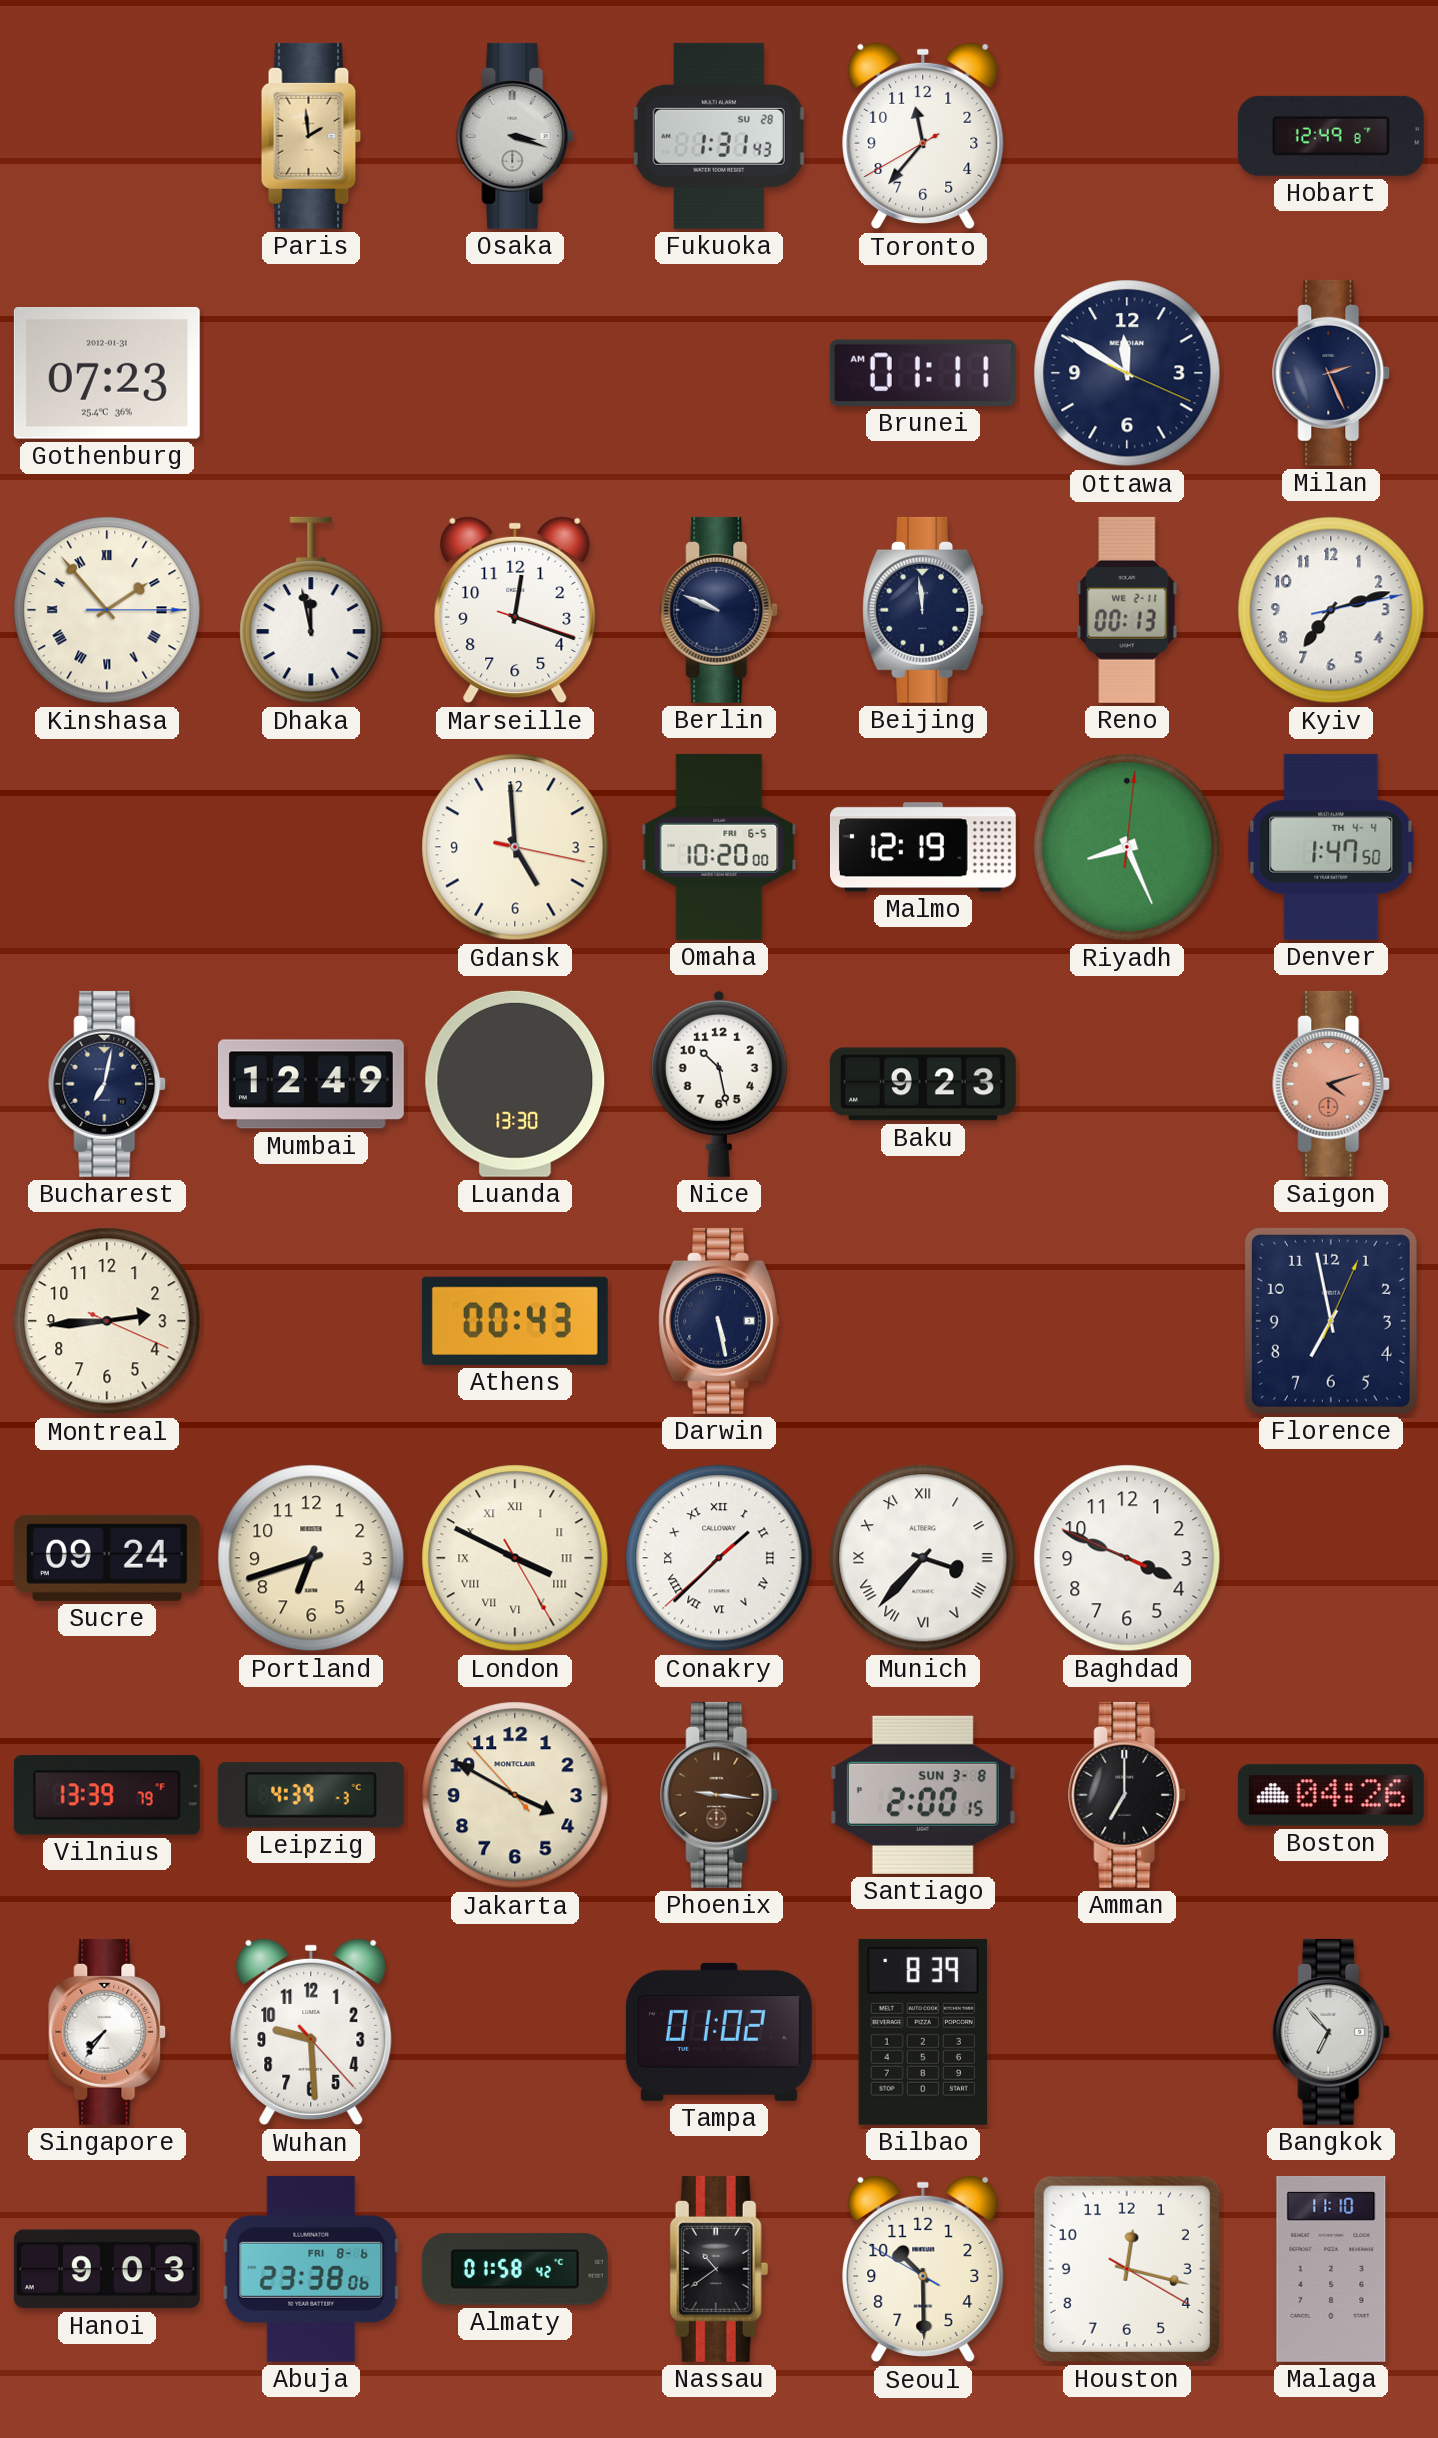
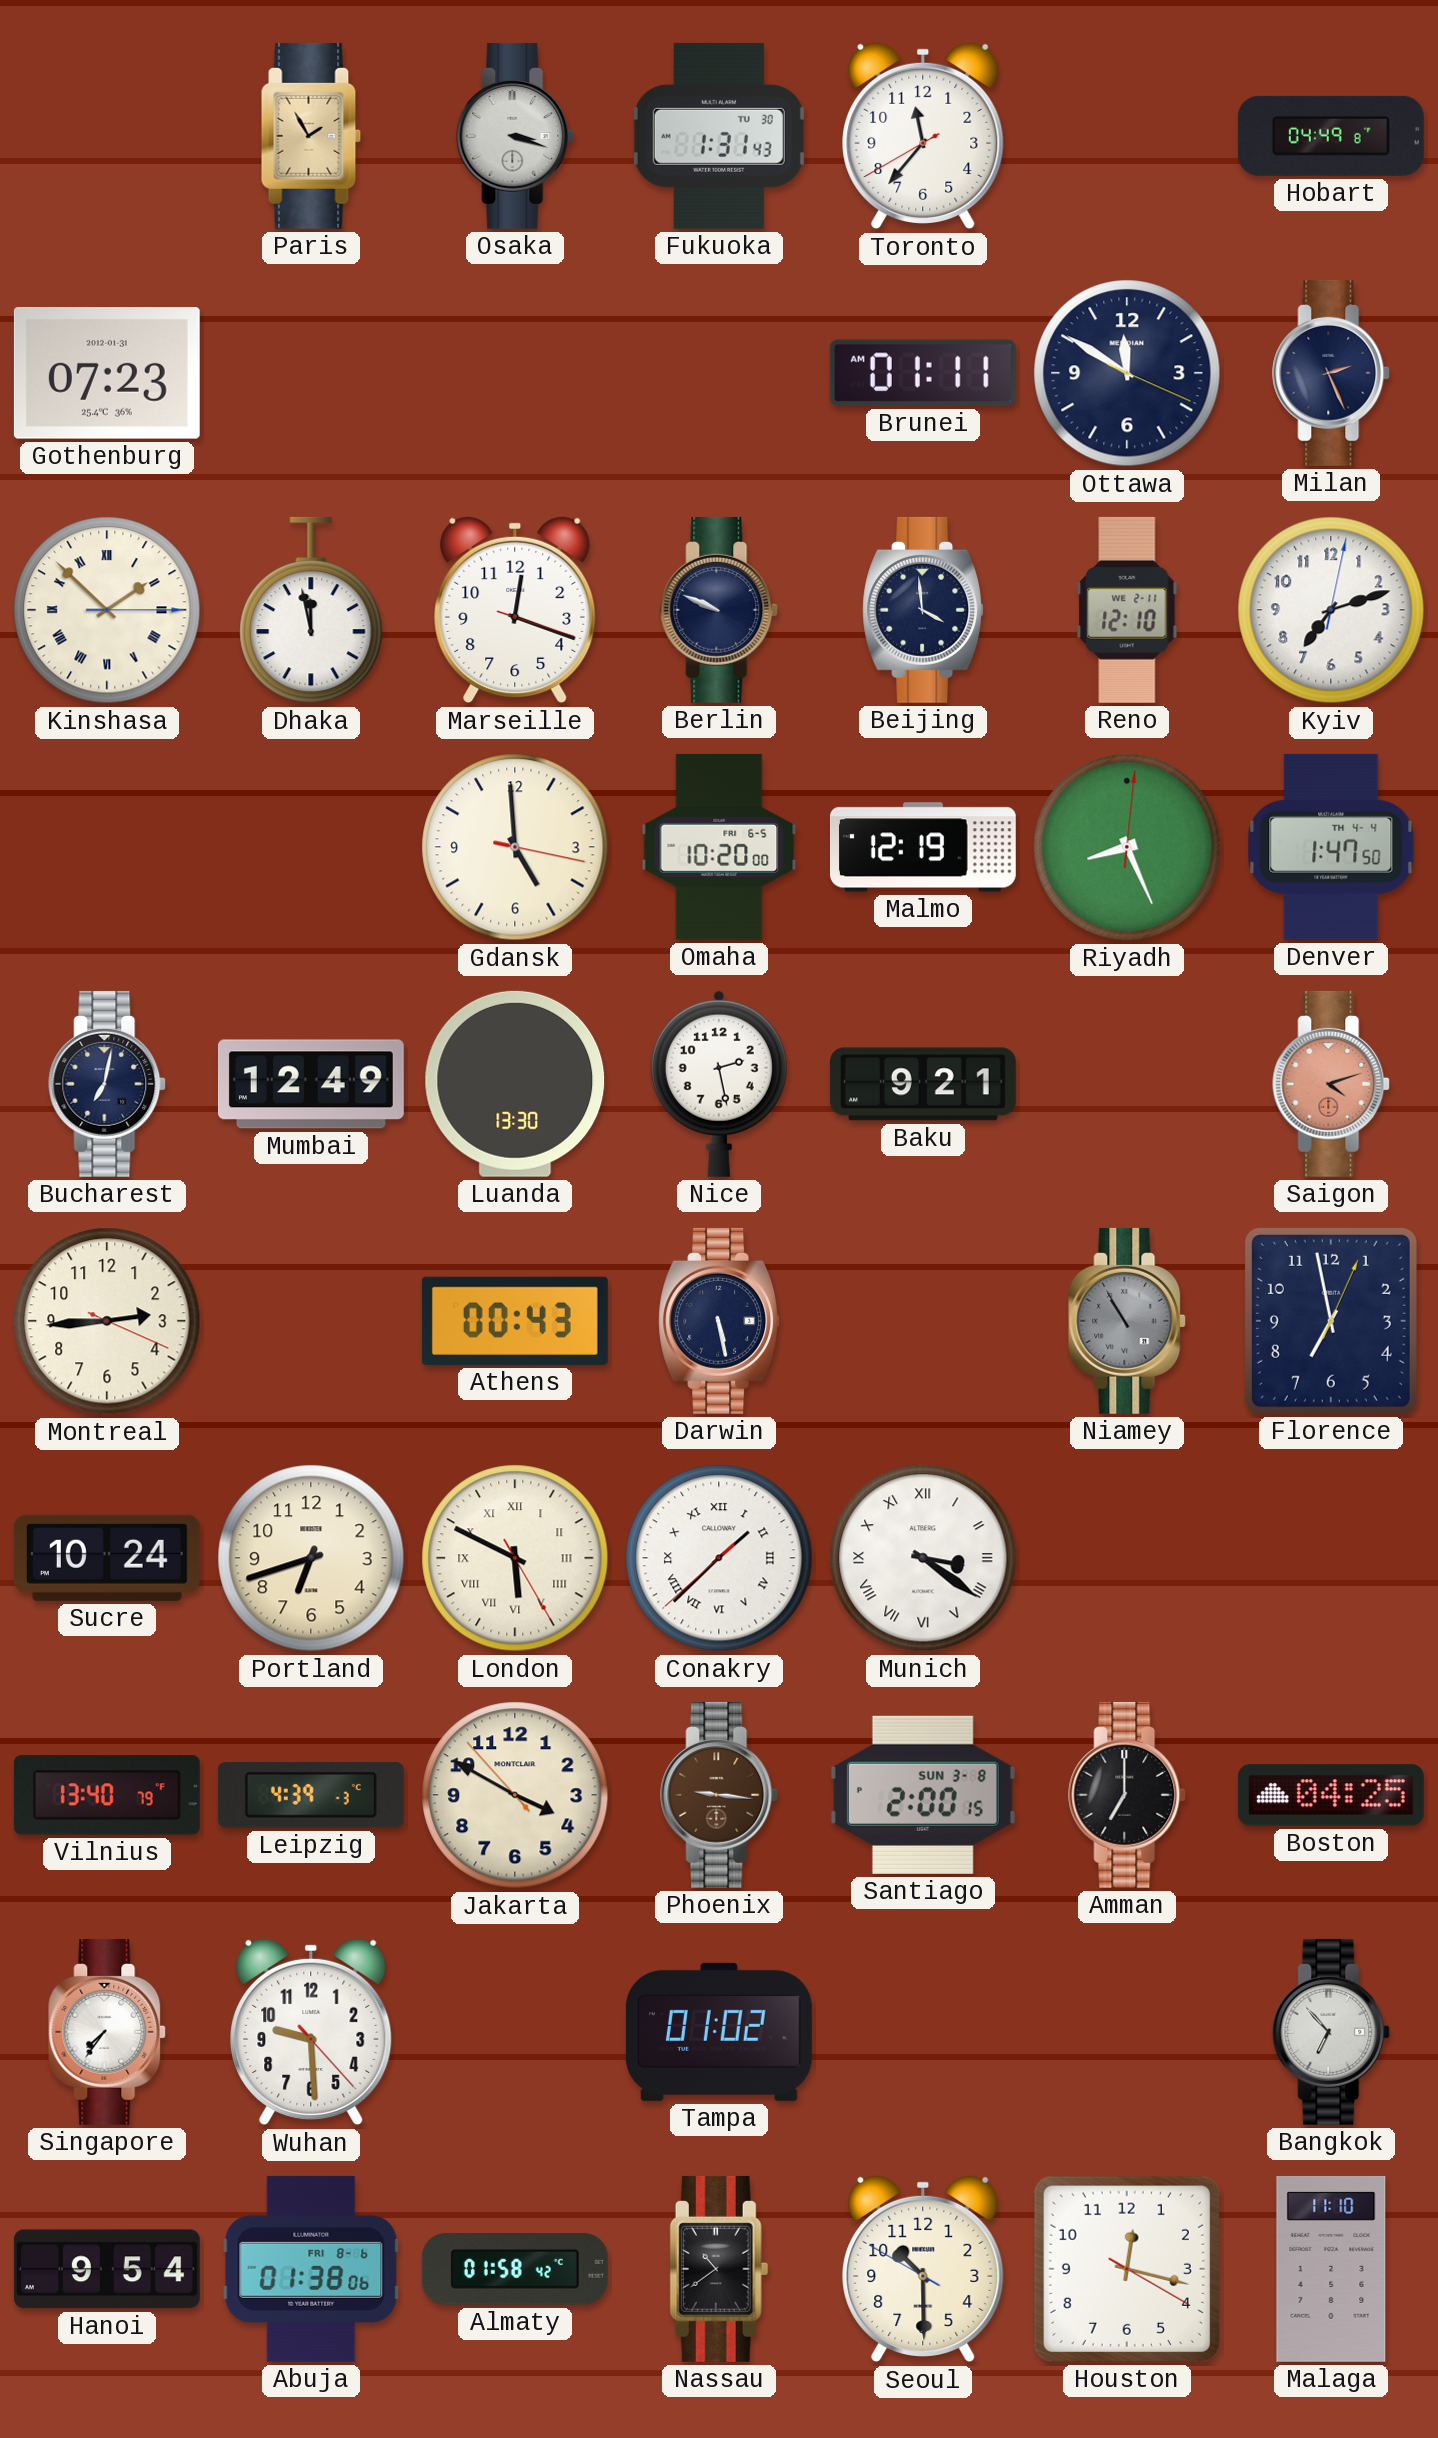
Paris: 1:59 -> 1:55 (311, 136)
Fukuoka date: SU 28 -> TU 30 (719, 136)
Hobart: 12:49 -> 04:49 (1331, 136)
Kinshasa: 1:53 -> 1:52 (107, 610)
Beijing: 11:59 -> 3:59 (924, 610)
Reno: 00:13 -> 12:10 (1127, 610)
Kyiv: 7:12:13 -> 7:12:02 (1331, 610)
Nice: 10:28 -> 2:28 (719, 1084)
Baku: 9:23 -> 9:21 (923, 1084)
Niamey: none -> 10:55 (1128, 1321)
Sucre: 09:24 -> 10:24 (107, 1558)
London: 3:49 -> 5:49 (515, 1558)
Munich: 3:37 -> 3:21 (923, 1558)
Baghdad: 3:48 -> none (1127, 1558)
Vilnius: 13:39 -> 13:40 (107, 1795)
Boston: 04:26 -> 04:25 (1331, 1795)
Bilbao: 8:39 -> none (922, 2032)
Hanoi: 9:03 -> 9:54 (107, 2269)
Abuja: 23:38 -> 01:38 (311, 2269)
